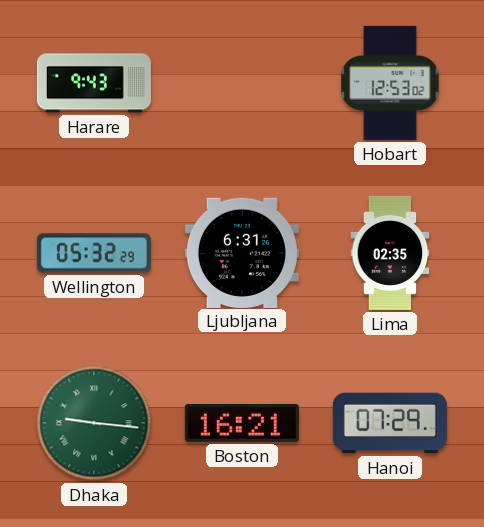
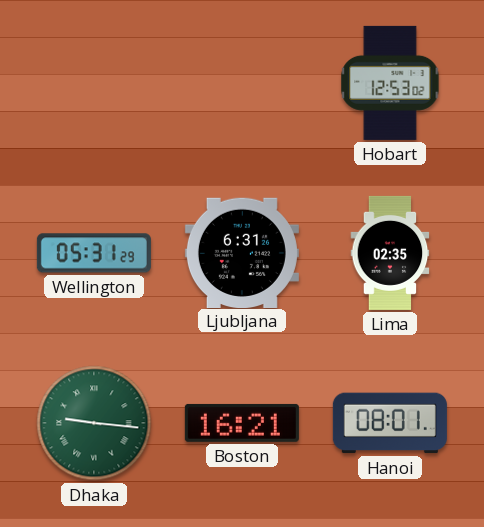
Harare: 9:43 -> none (94, 83)
Wellington: 05:32 -> 05:31 (94, 253)
Hanoi: 07:29 -> 08:01 (390, 423)
